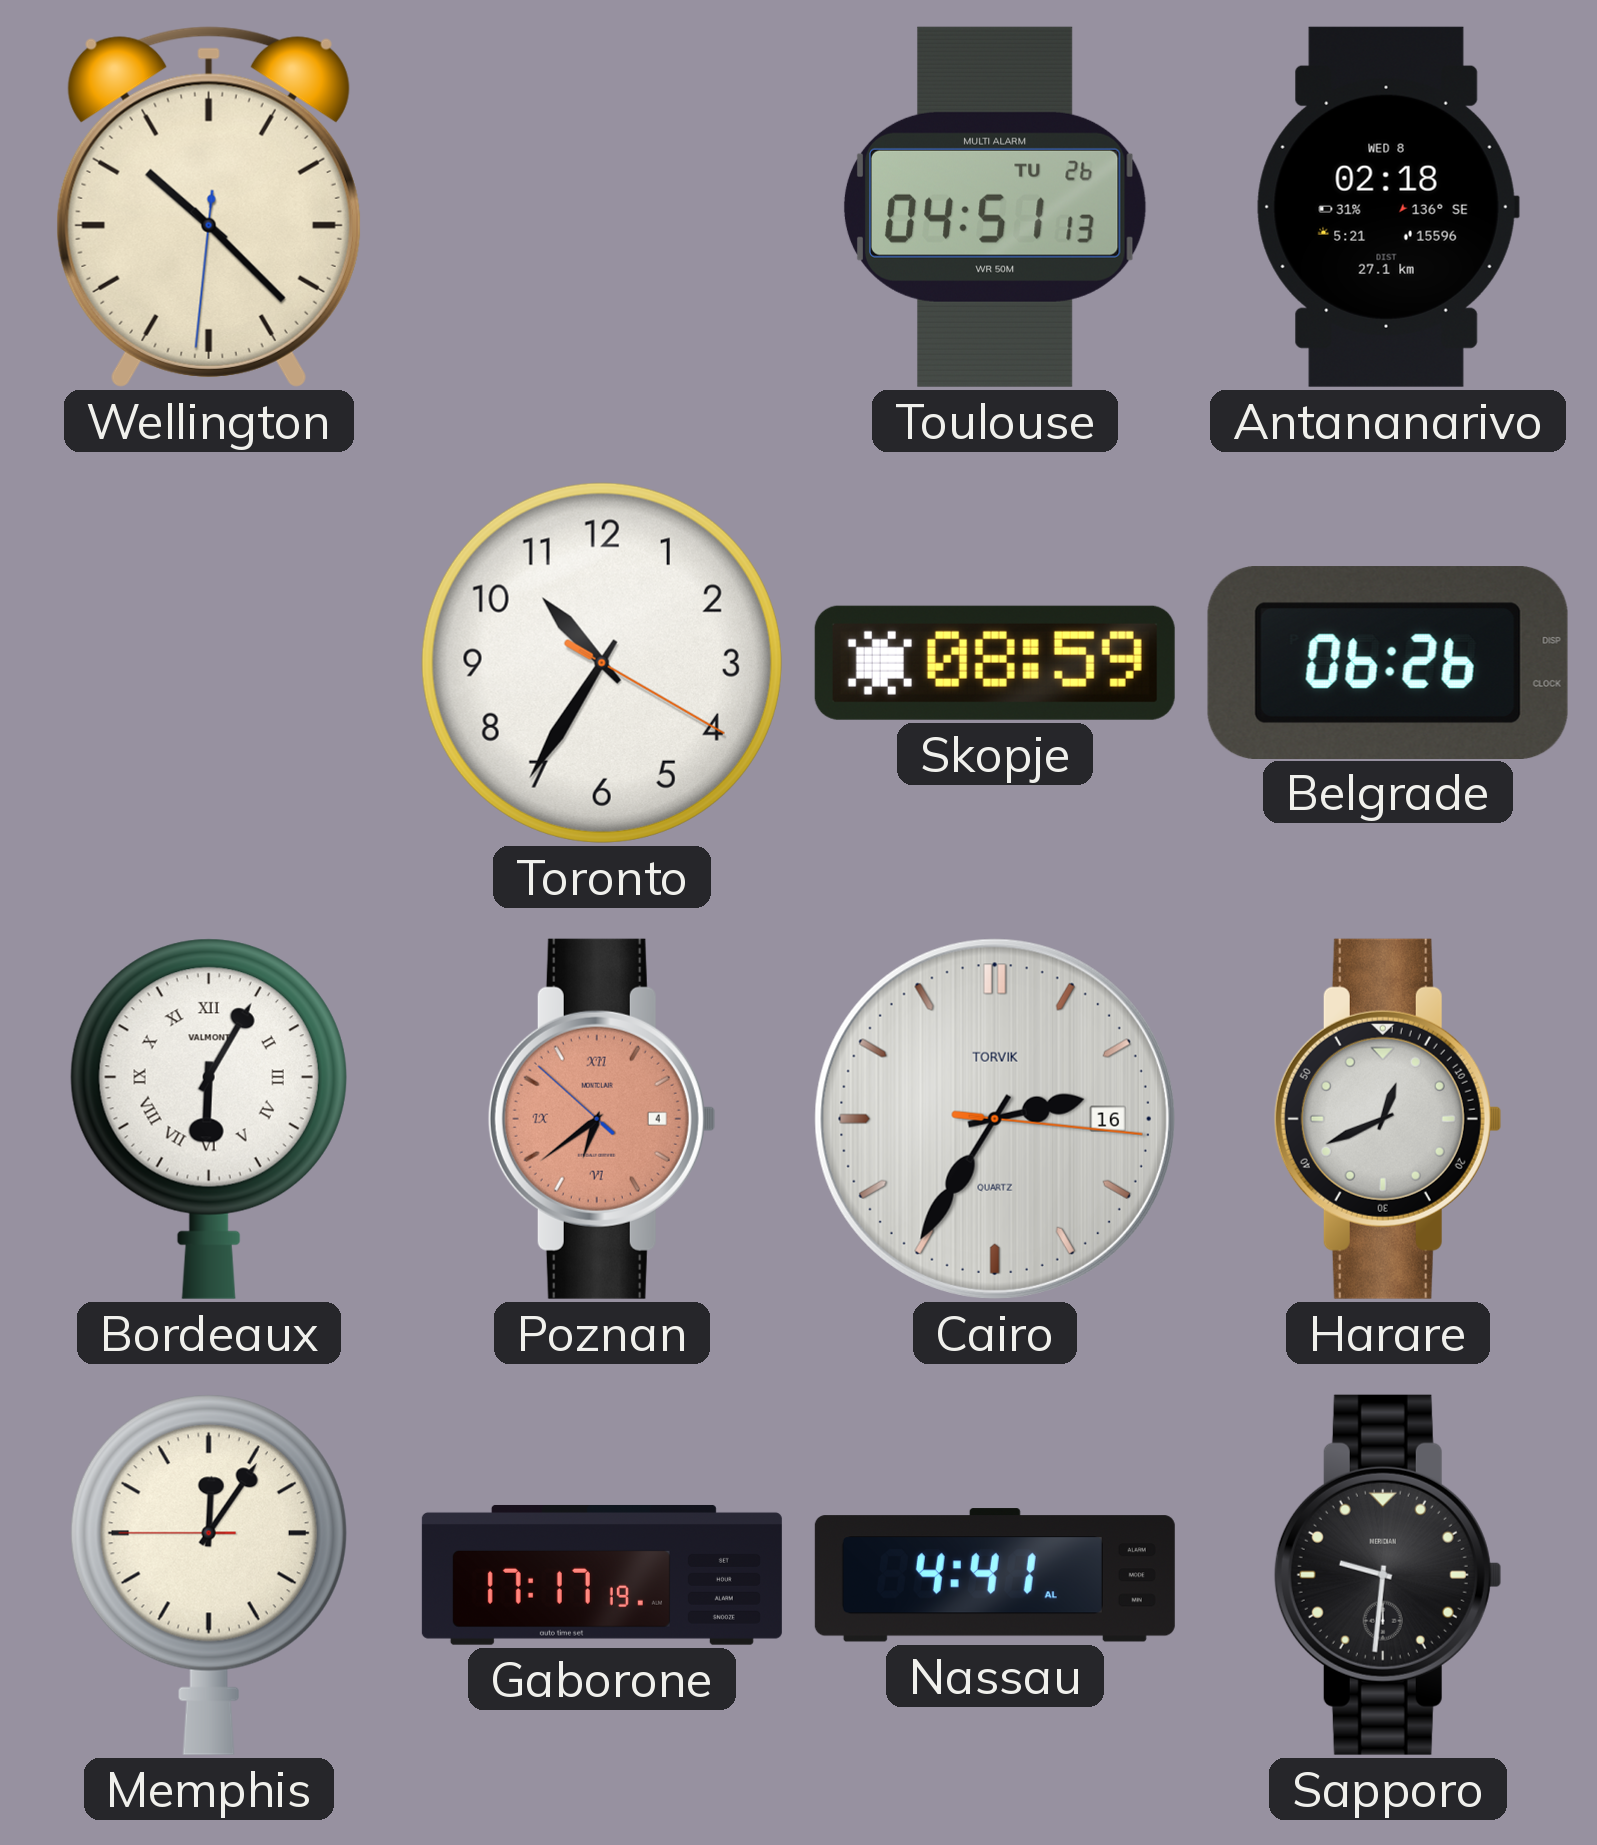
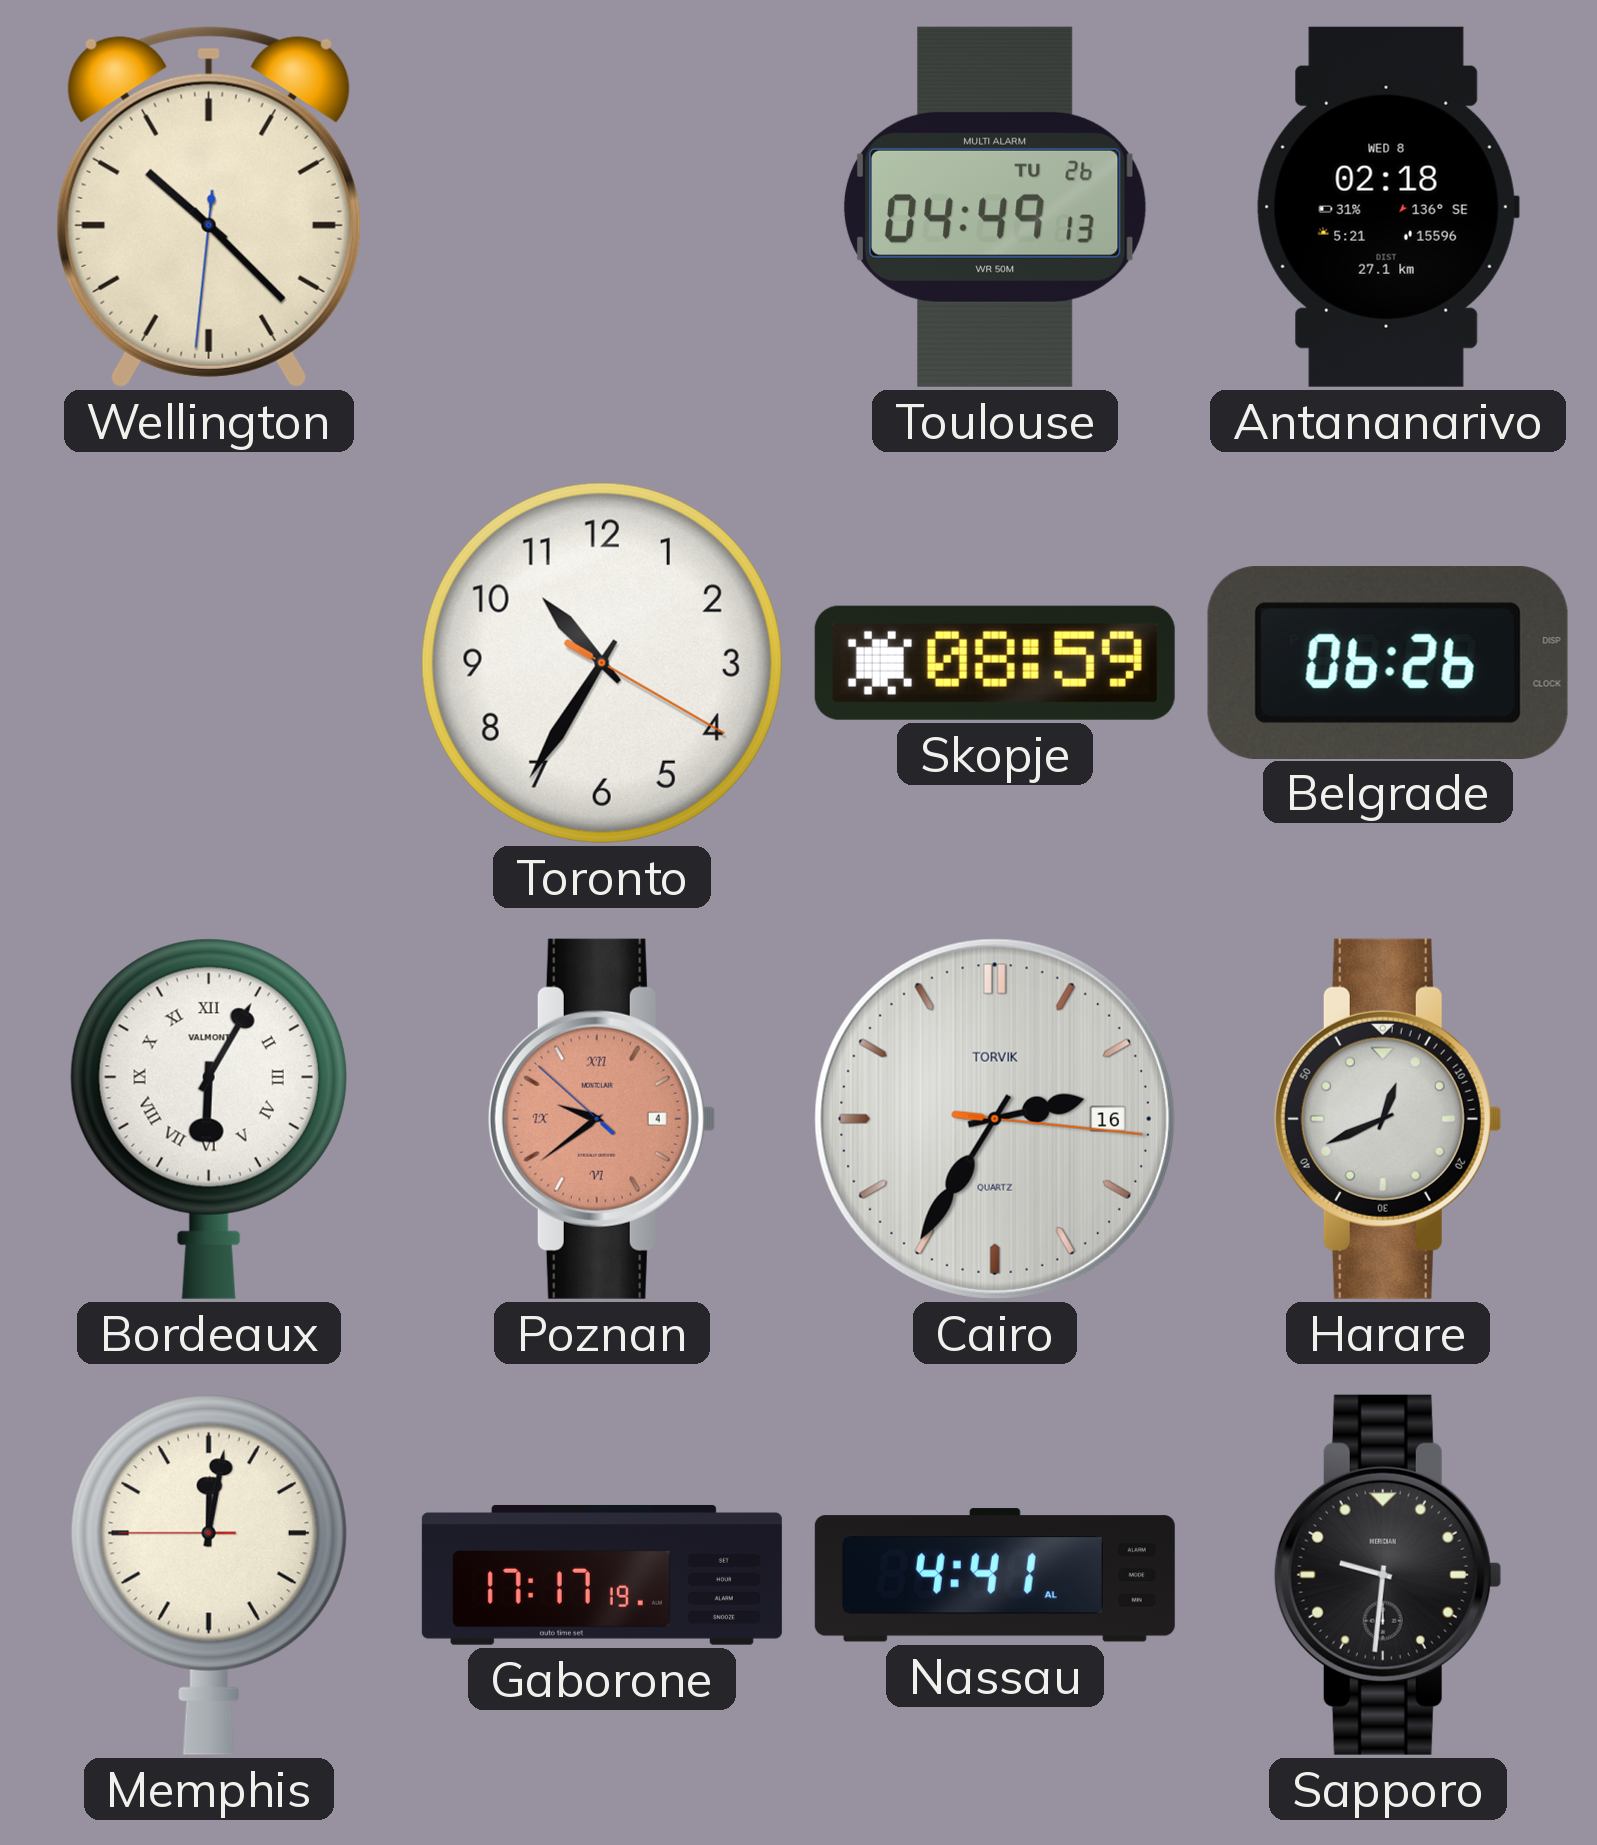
Toulouse: 04:51 -> 04:49 (995, 207)
Poznan: 6:38 -> 9:38 (602, 1119)
Memphis: 12:05 -> 12:01 (209, 1575)
